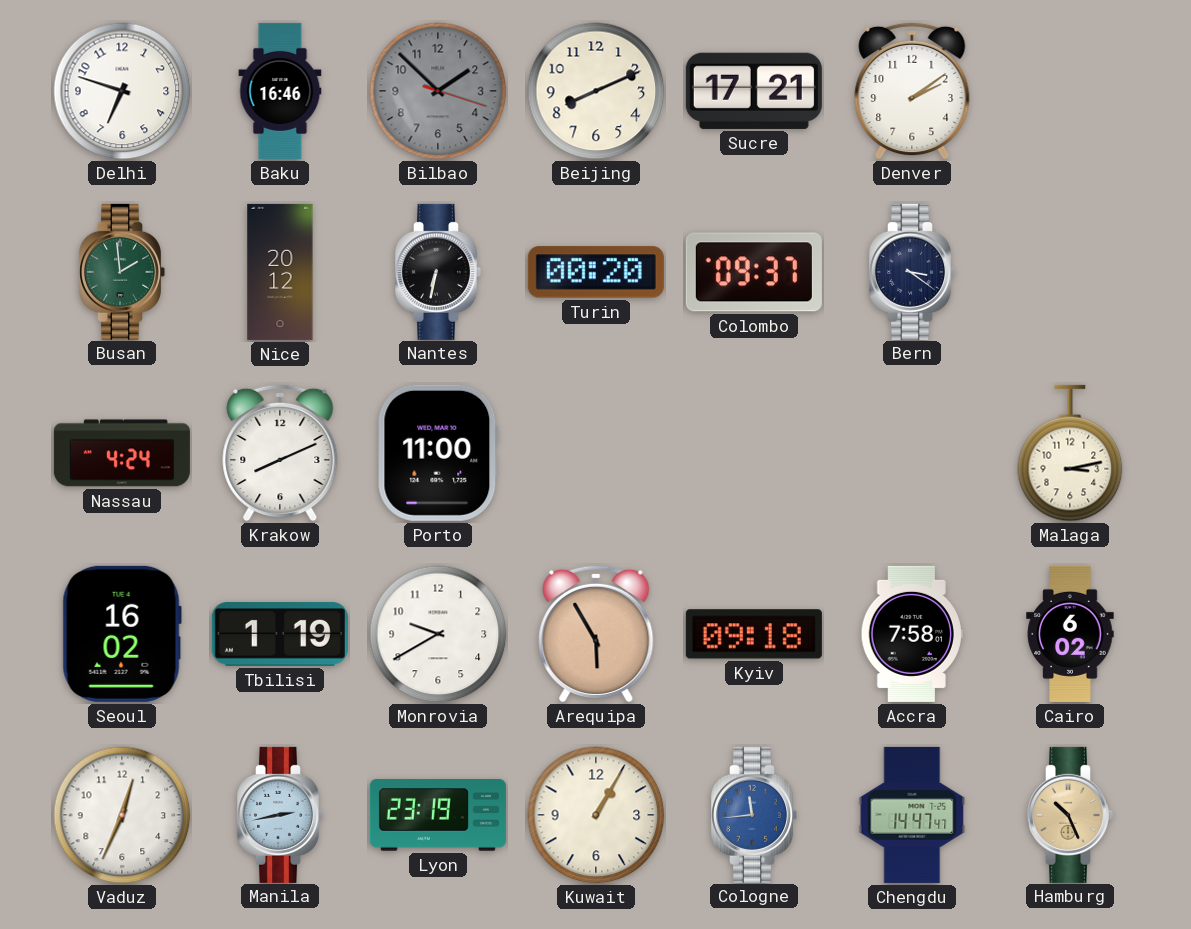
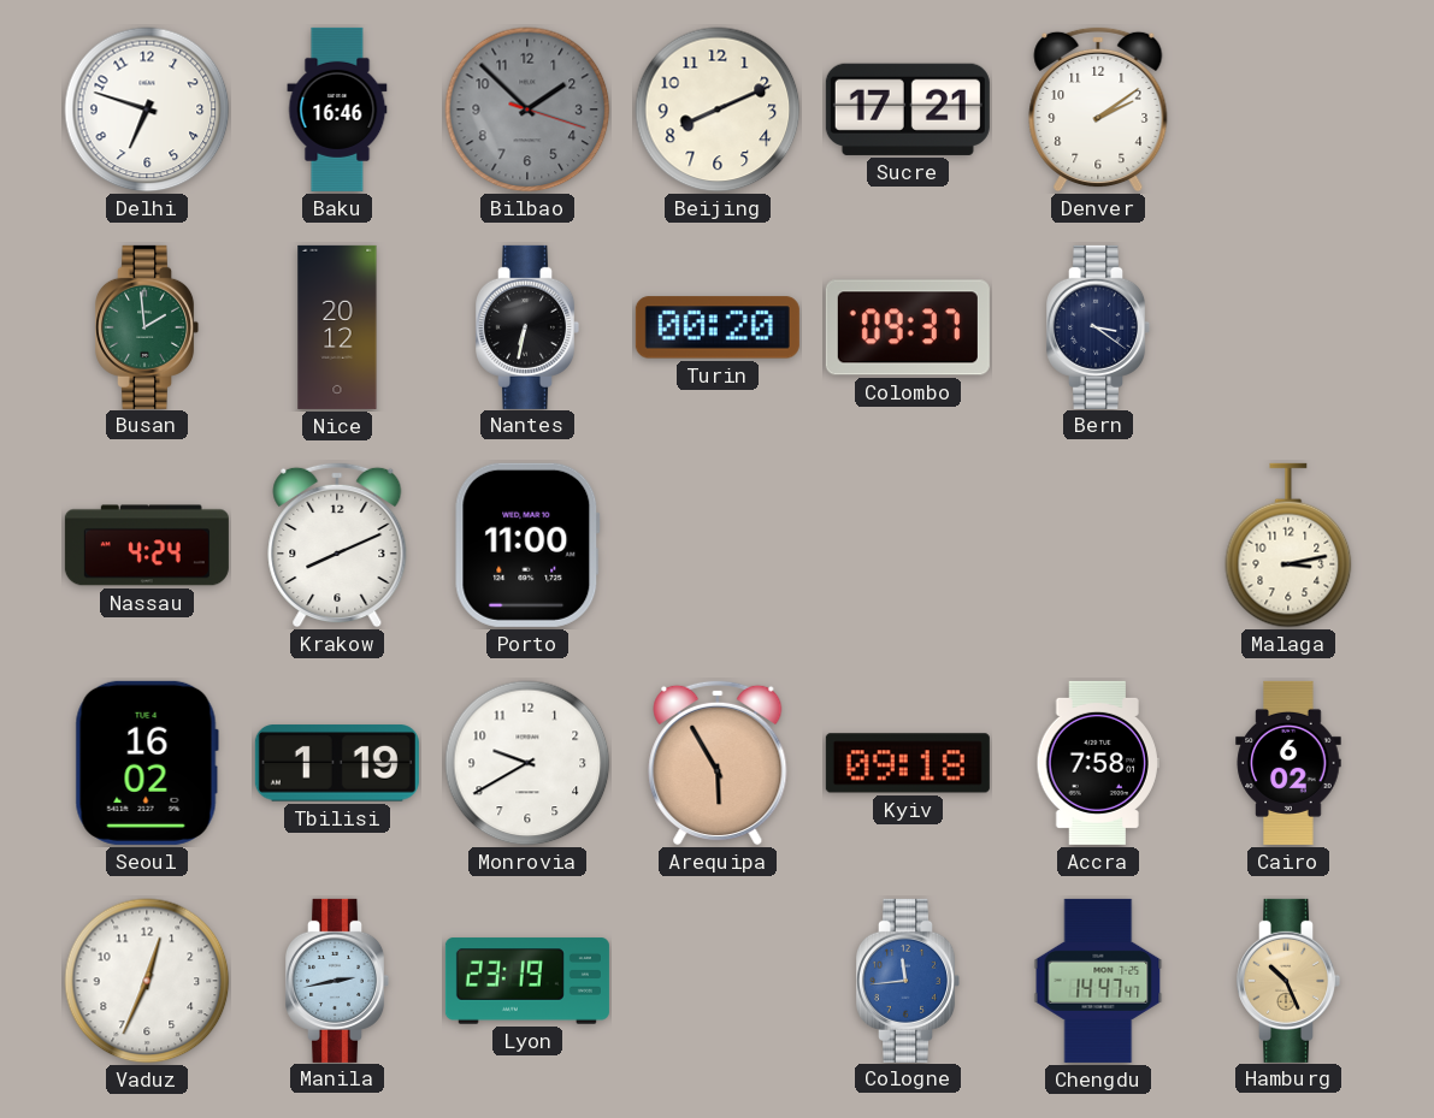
Kuwait: 1:05 -> none (596, 815)
